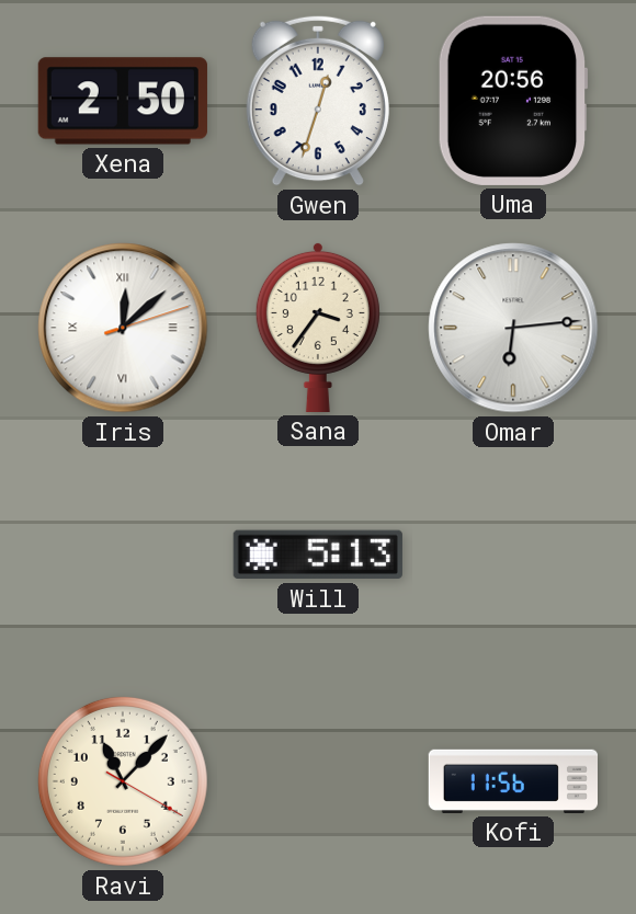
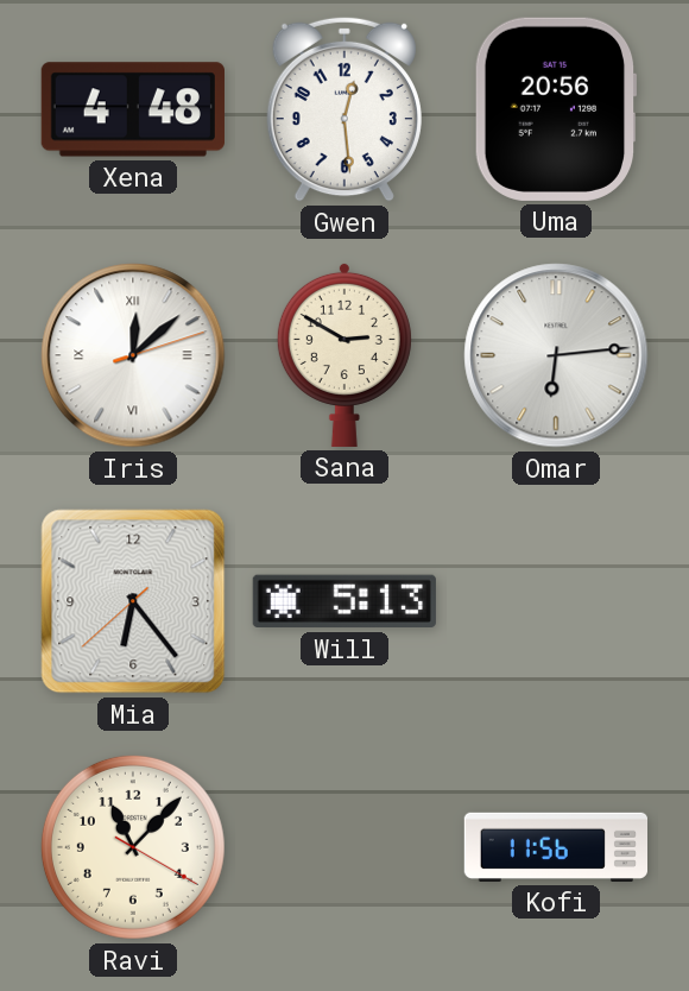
Xena: 2:50 -> 4:48 (133, 109)
Gwen: 12:33 -> 12:29 (344, 109)
Sana: 3:36 -> 2:50 (344, 354)
Mia: none -> 6:23 (133, 601)
